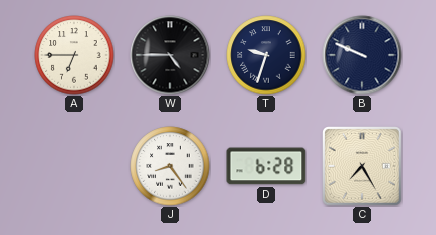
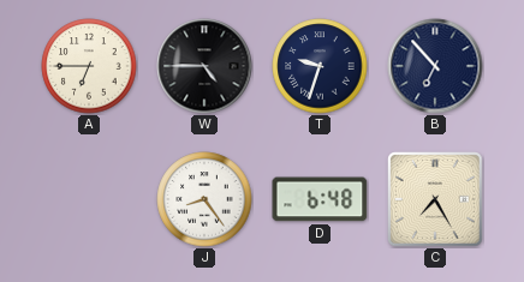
B: 9:49 -> 6:53 (435, 66)
D: 6:28 -> 6:48 (320, 199)
